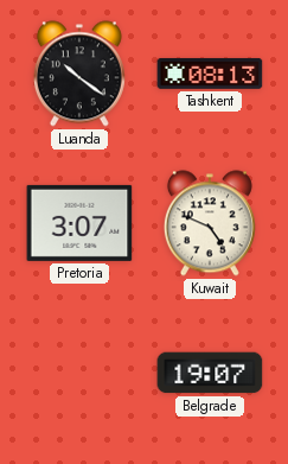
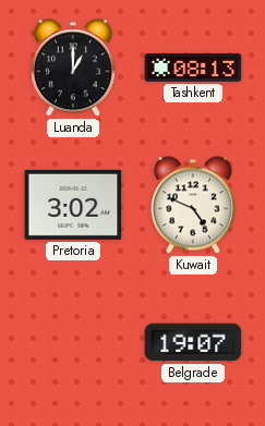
Luanda: 10:21 -> 1:00 (73, 68)
Pretoria: 3:07 -> 3:02 (73, 205)
